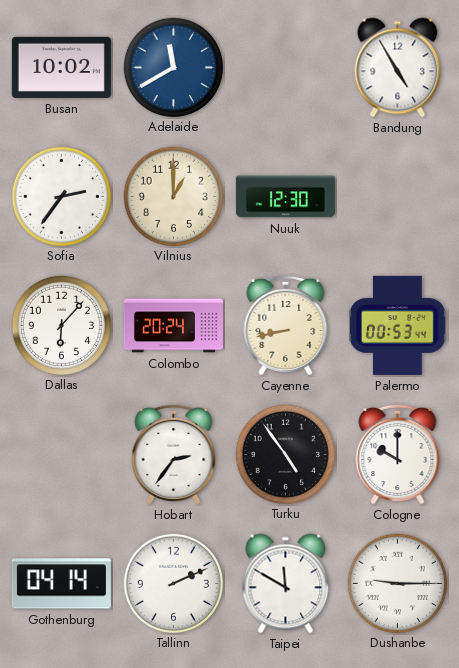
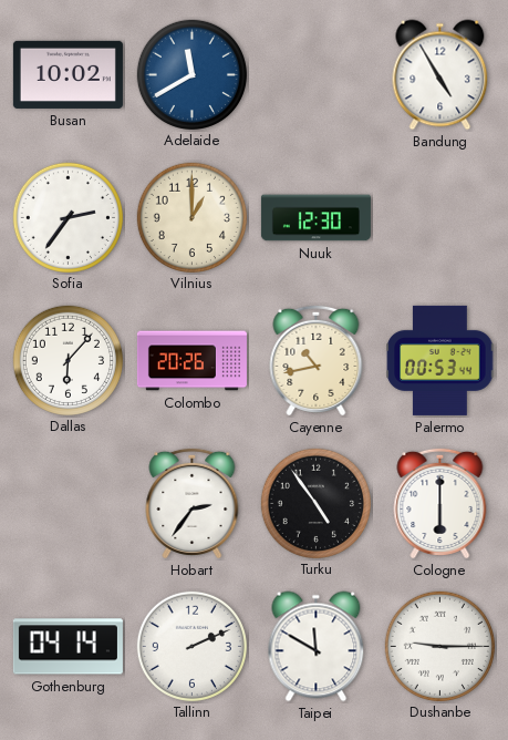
Colombo: 20:24 -> 20:26 (191, 361)
Cayenne: 8:43 -> 10:43 (317, 360)
Cologne: 10:00 -> 6:00 (440, 503)
